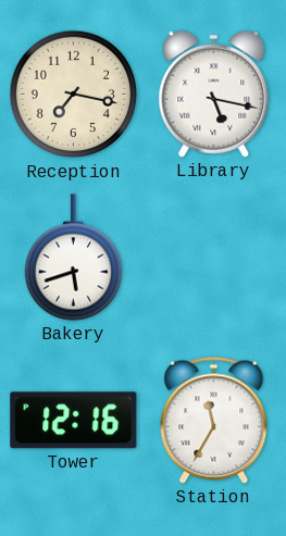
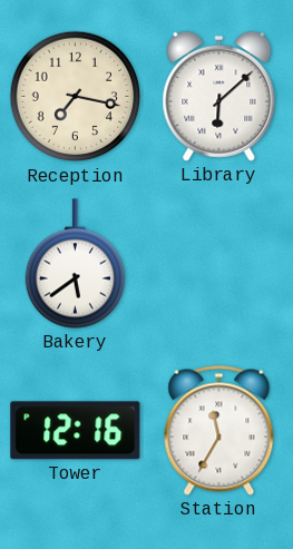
Library: 5:17 -> 6:08 (219, 96)
Bakery: 5:42 -> 5:39 (75, 264)
